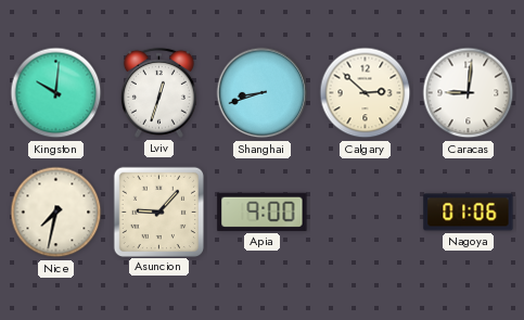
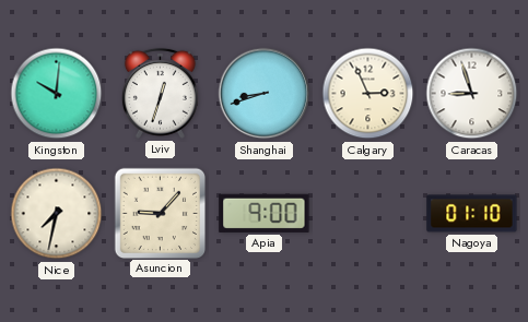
Calgary: 2:52 -> 2:56 (368, 94)
Caracas: 9:01 -> 8:57 (472, 94)
Nagoya: 01:06 -> 01:10 (472, 214)
